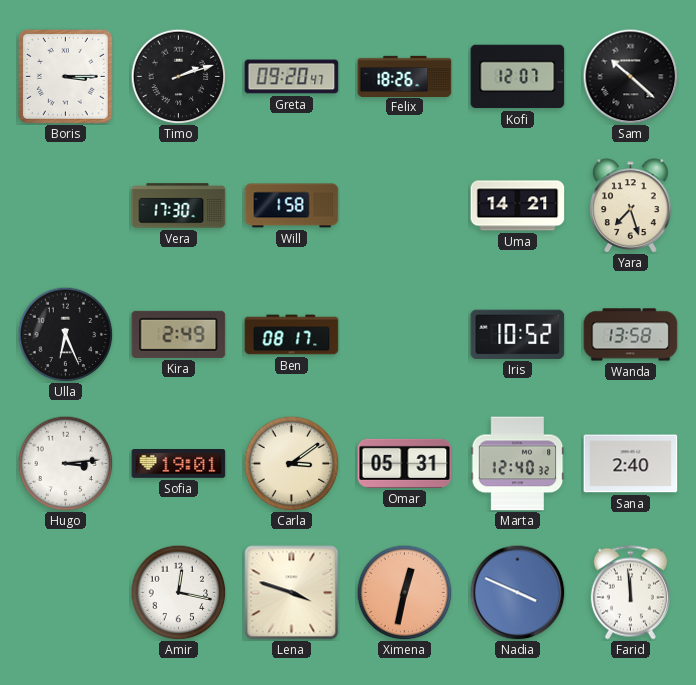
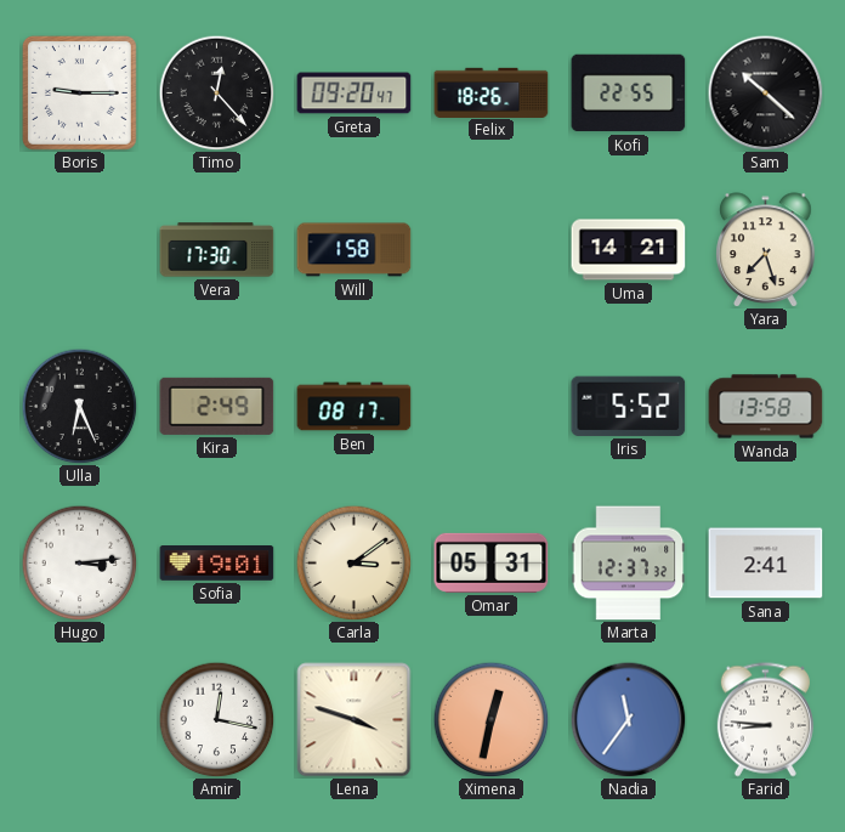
Boris: 3:15 -> 9:15 (79, 92)
Timo: 2:12 -> 12:23 (216, 92)
Kofi: 12:07 -> 22:55 (629, 94)
Iris: 10:52 -> 5:52 (629, 406)
Marta: 12:40 -> 12:37 (629, 564)
Sana: 2:40 -> 2:41 (766, 564)
Nadia: 3:49 -> 11:36 (628, 719)
Farid: 11:59 -> 8:46 (765, 720)
